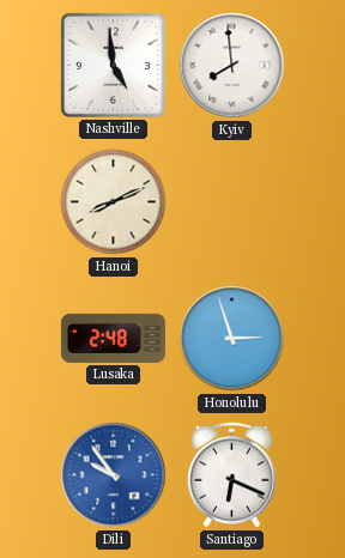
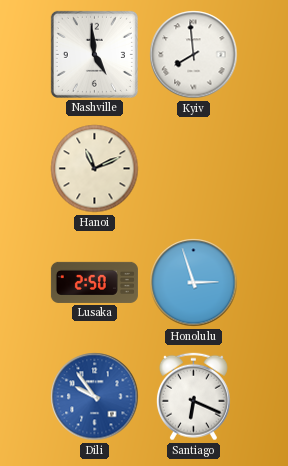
Hanoi: 8:11 -> 11:11 (95, 169)
Lusaka: 2:48 -> 2:50 (94, 282)
